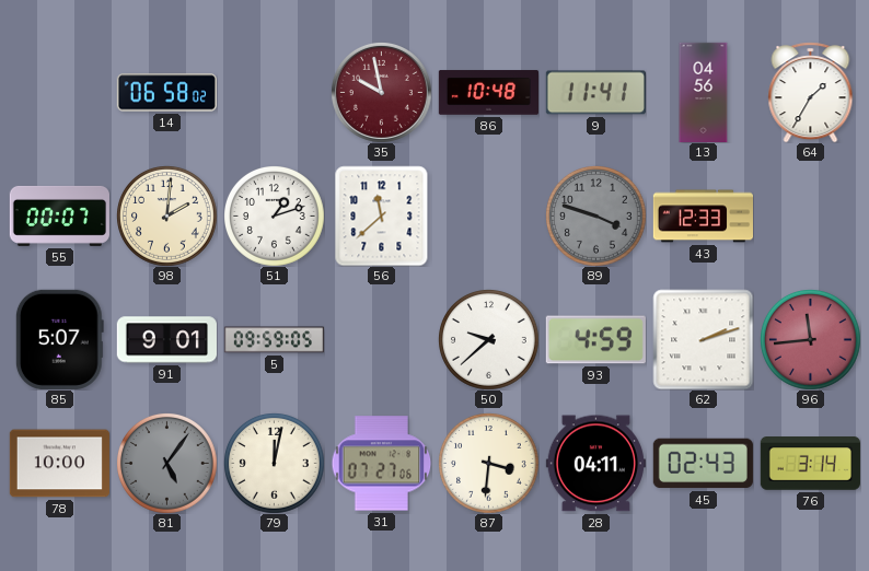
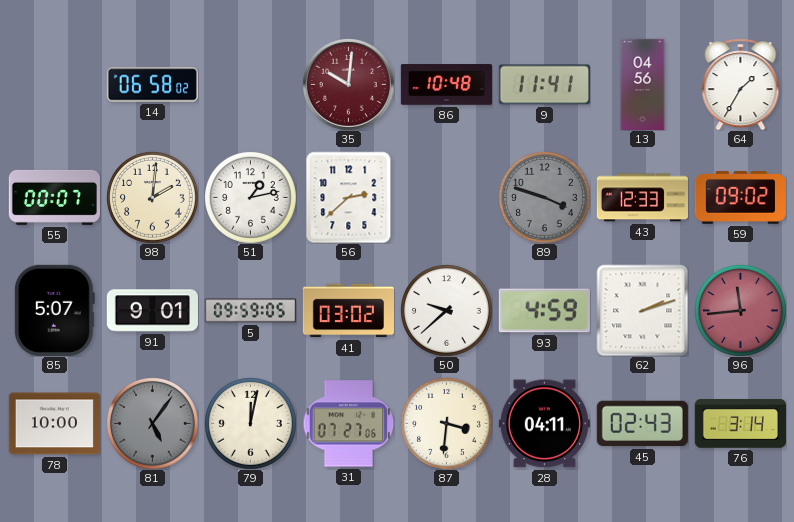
35: 9:58 -> 10:01 (348, 84)
51: 1:12 -> 1:13 (251, 198)
56: 11:38 -> 2:38 (349, 197)
59: none -> 09:02 (740, 198)
41: none -> 03:02 (348, 311)
